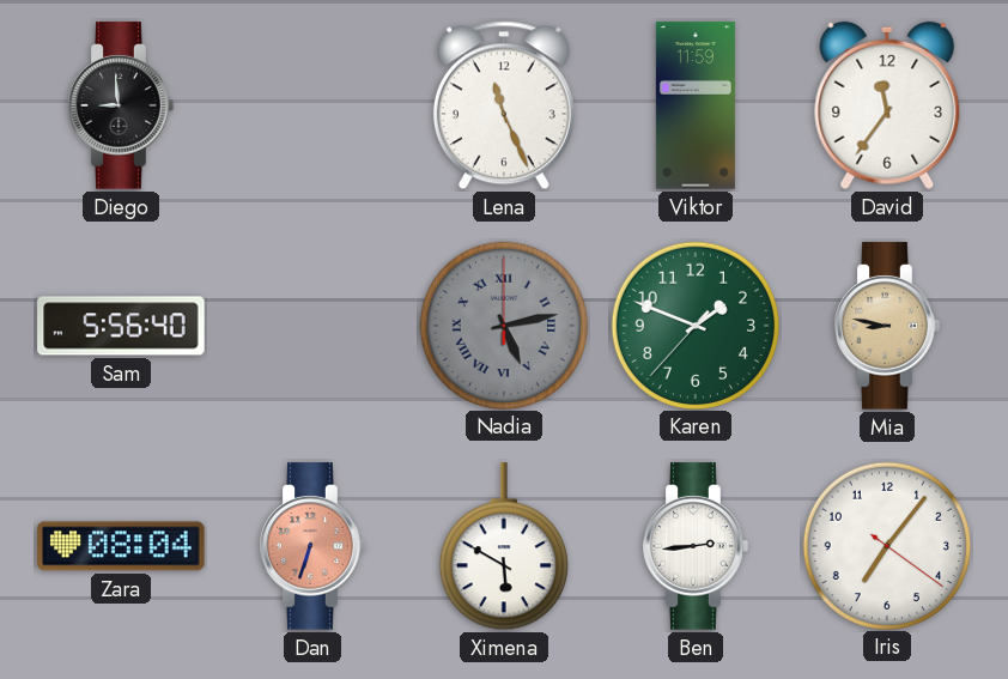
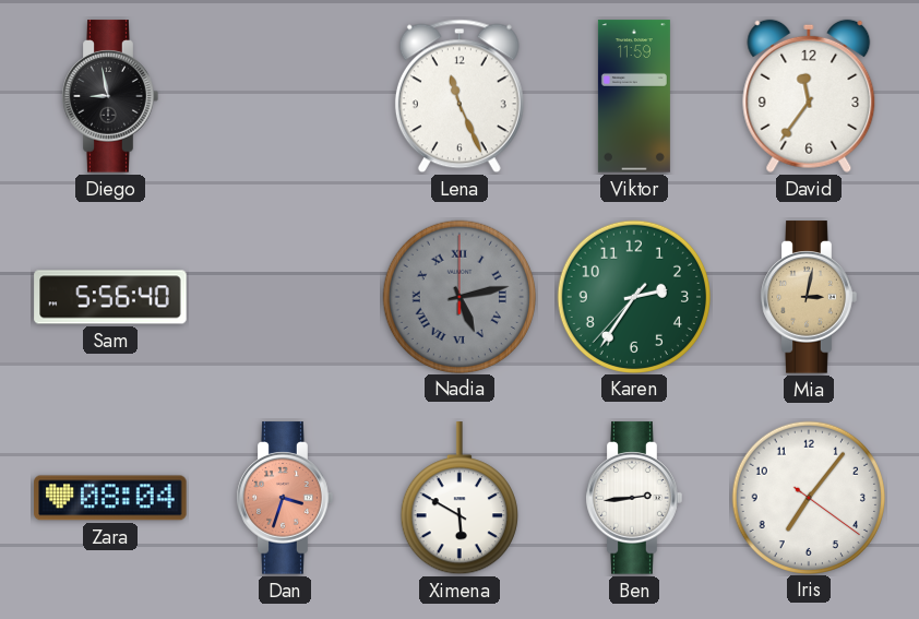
Diego: 8:59 -> 8:58 (110, 96)
Karen: 1:48 -> 2:35 (633, 296)
Mia: 8:47 -> 3:02 (809, 297)
Dan: 6:33 -> 3:33 (285, 498)
